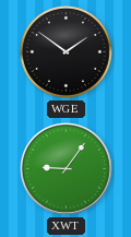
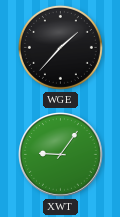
WGE: 1:51 -> 1:37 (60, 47)
